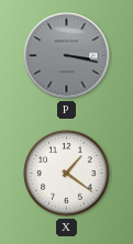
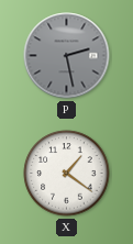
P: 3:17 -> 2:28 (67, 56)
